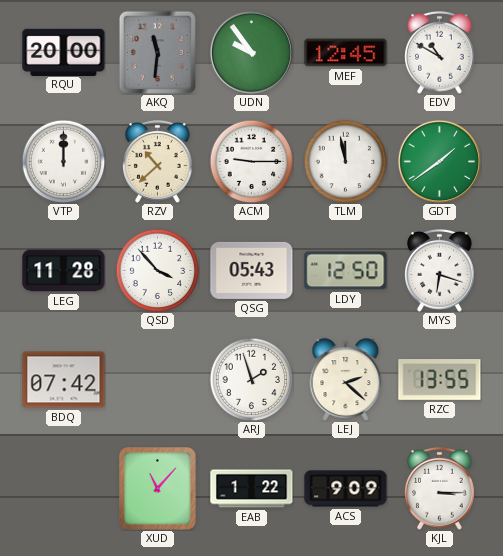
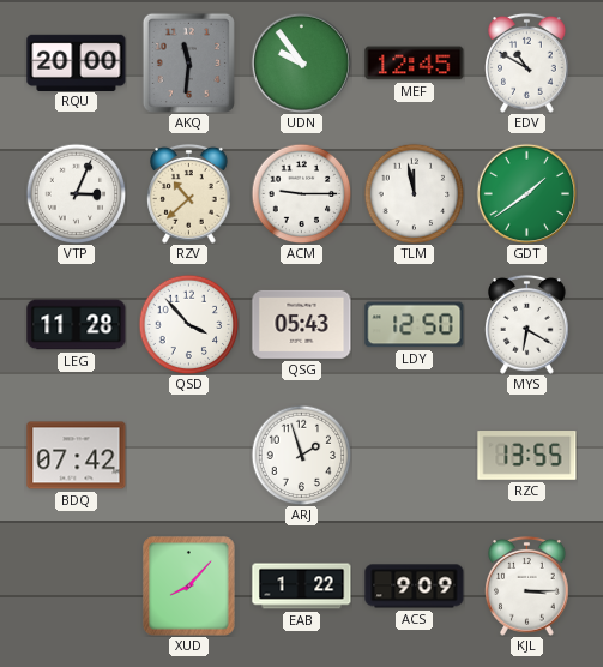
VTP: 12:00 -> 3:04 (76, 193)
MYS: 6:18 -> 6:20 (527, 324)
LEJ: 2:22 -> none (346, 380)
XUD: 11:07 -> 8:07 (189, 587)
